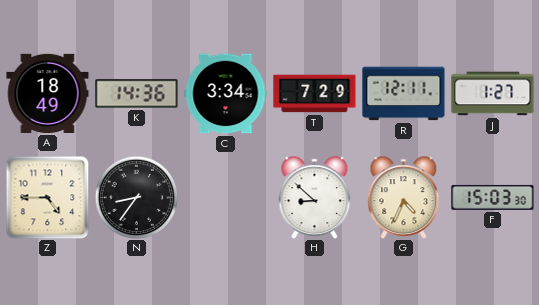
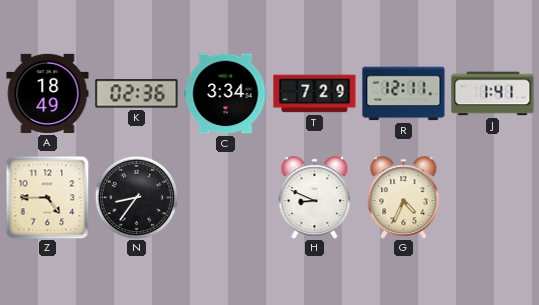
K: 14:36 -> 02:36 (137, 94)
J: 1:27 -> 1:41 (493, 94)
H: 8:52 -> 8:49 (315, 198)
F: 15:03 -> none (493, 197)
